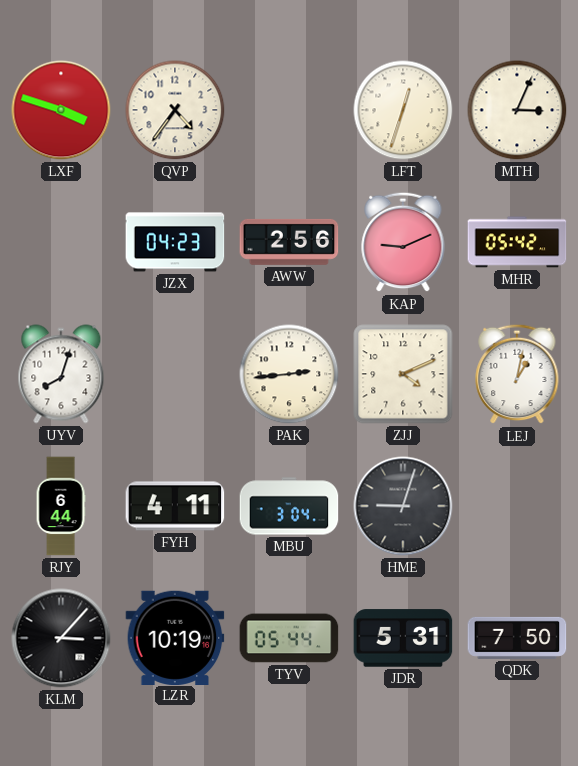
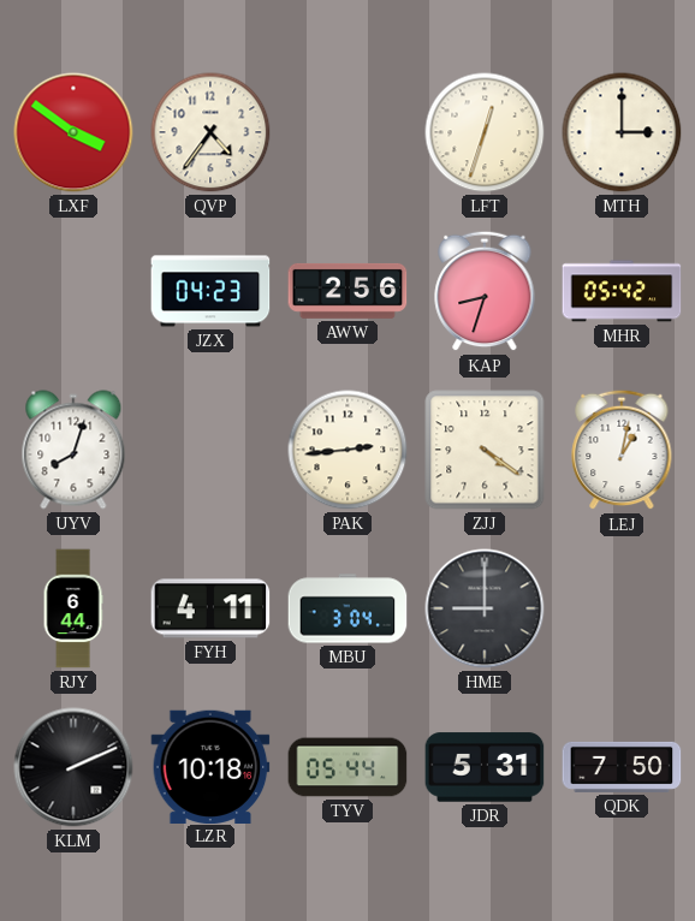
LXF: 3:48 -> 3:51 (73, 132)
MTH: 3:04 -> 3:00 (622, 132)
KAP: 9:11 -> 8:33 (485, 291)
ZJJ: 4:11 -> 4:21 (485, 450)
HME: 9:03 -> 9:00 (485, 608)
KLM: 3:07 -> 2:11 (73, 767)
LZR: 10:19 -> 10:18 (210, 766)
